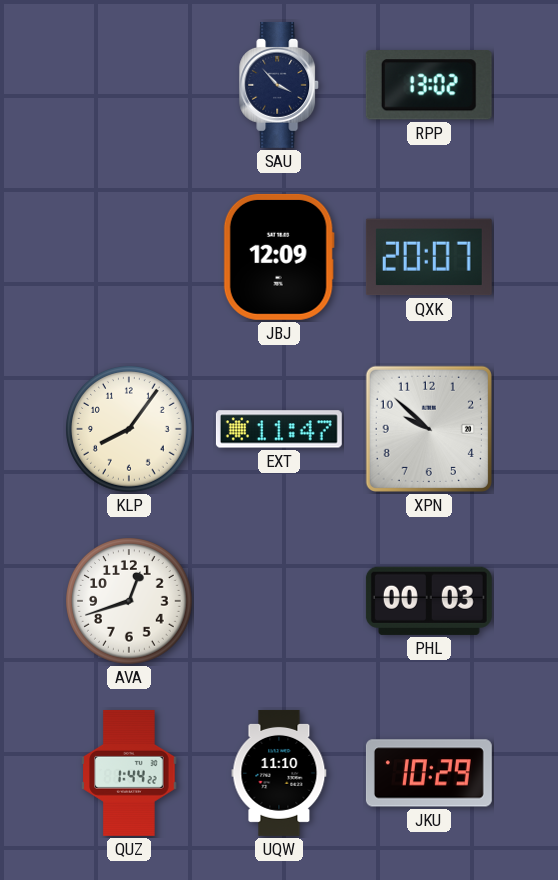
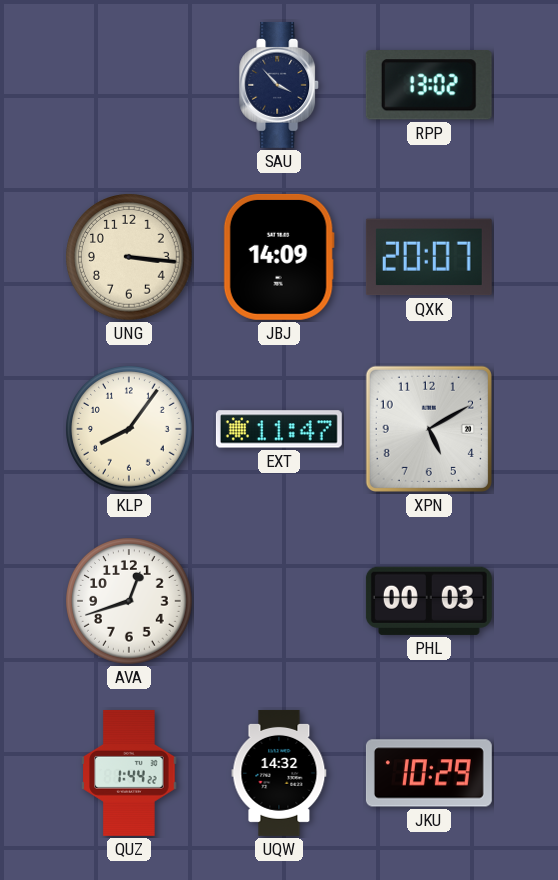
UNG: none -> 3:16 (129, 257)
JBJ: 12:09 -> 14:09 (279, 257)
XPN: 9:52 -> 5:10 (429, 429)
UQW: 11:10 -> 14:32 (279, 773)
